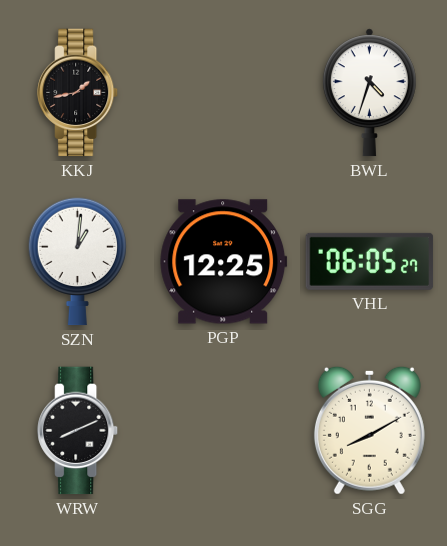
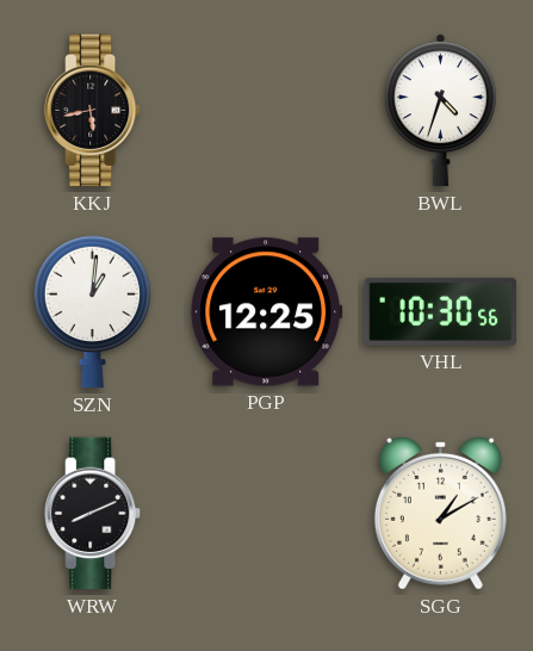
KKJ: 1:43 -> 5:43 (94, 111)
VHL: 06:05 -> 10:30 (441, 311)
SGG: 8:10 -> 1:10 (440, 513)
